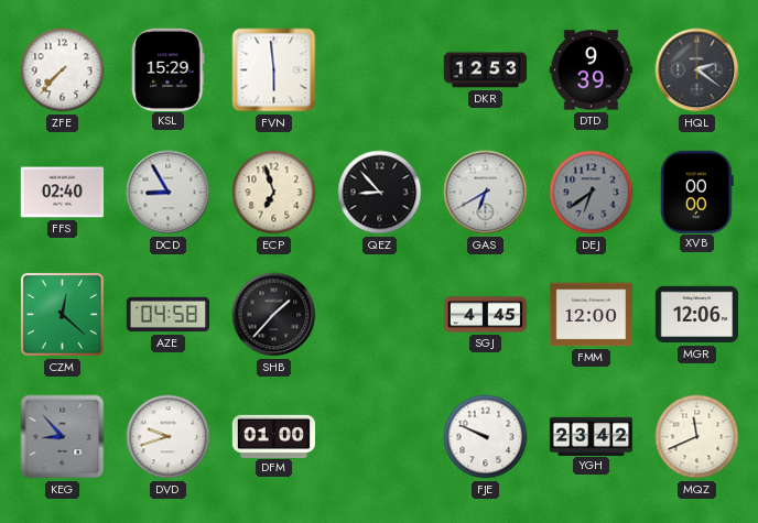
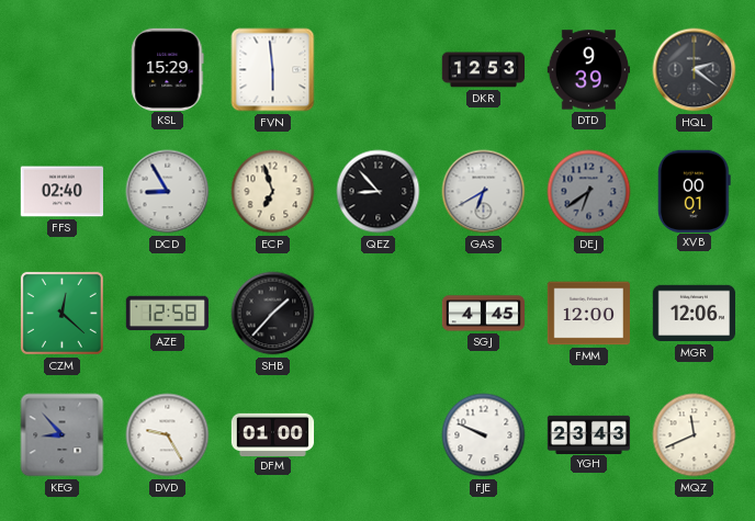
ZFE: 7:37 -> none (63, 70)
XVB: 00:00 -> 00:01 (694, 191)
AZE: 04:58 -> 12:58 (167, 314)
DVD: 9:42 -> 9:25 (168, 435)
YGH: 23:42 -> 23:43 (589, 434)
